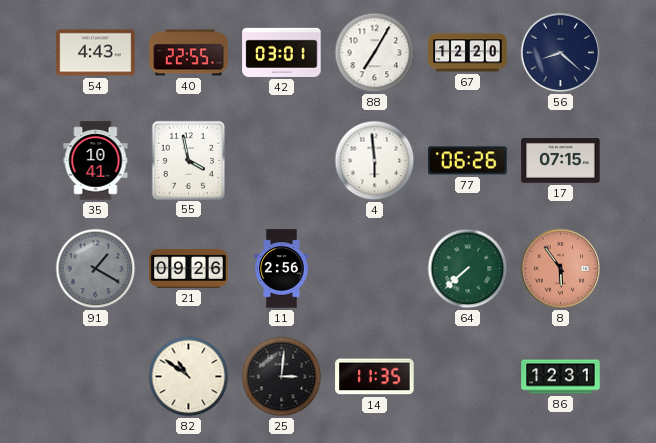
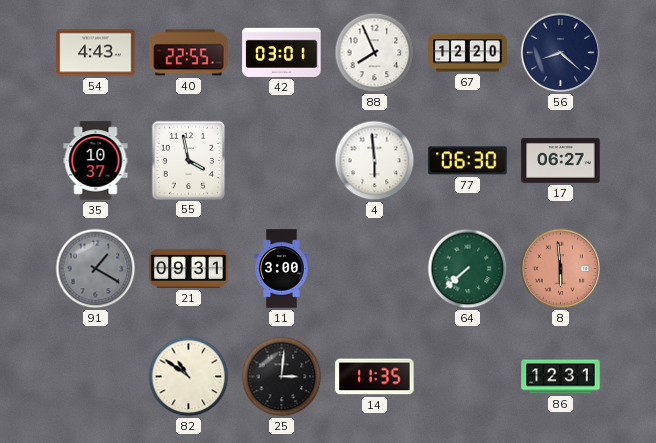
88: 7:05 -> 7:56 (375, 53)
35: 10:41 -> 10:37 (96, 161)
77: 06:26 -> 06:30 (468, 161)
17: 07:15 -> 06:27 (561, 160)
21: 09:26 -> 09:31 (189, 269)
11: 2:56 -> 3:00 (282, 269)
8: 5:54 -> 5:59 (561, 269)
